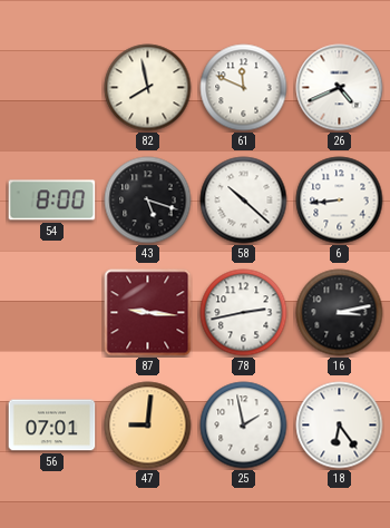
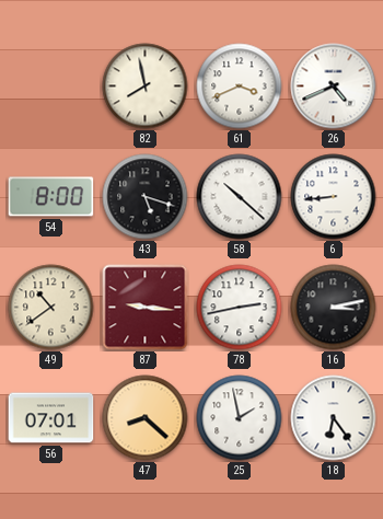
61: 11:49 -> 3:41 (240, 86)
49: none -> 10:39 (51, 308)
47: 9:01 -> 8:22 (146, 418)
